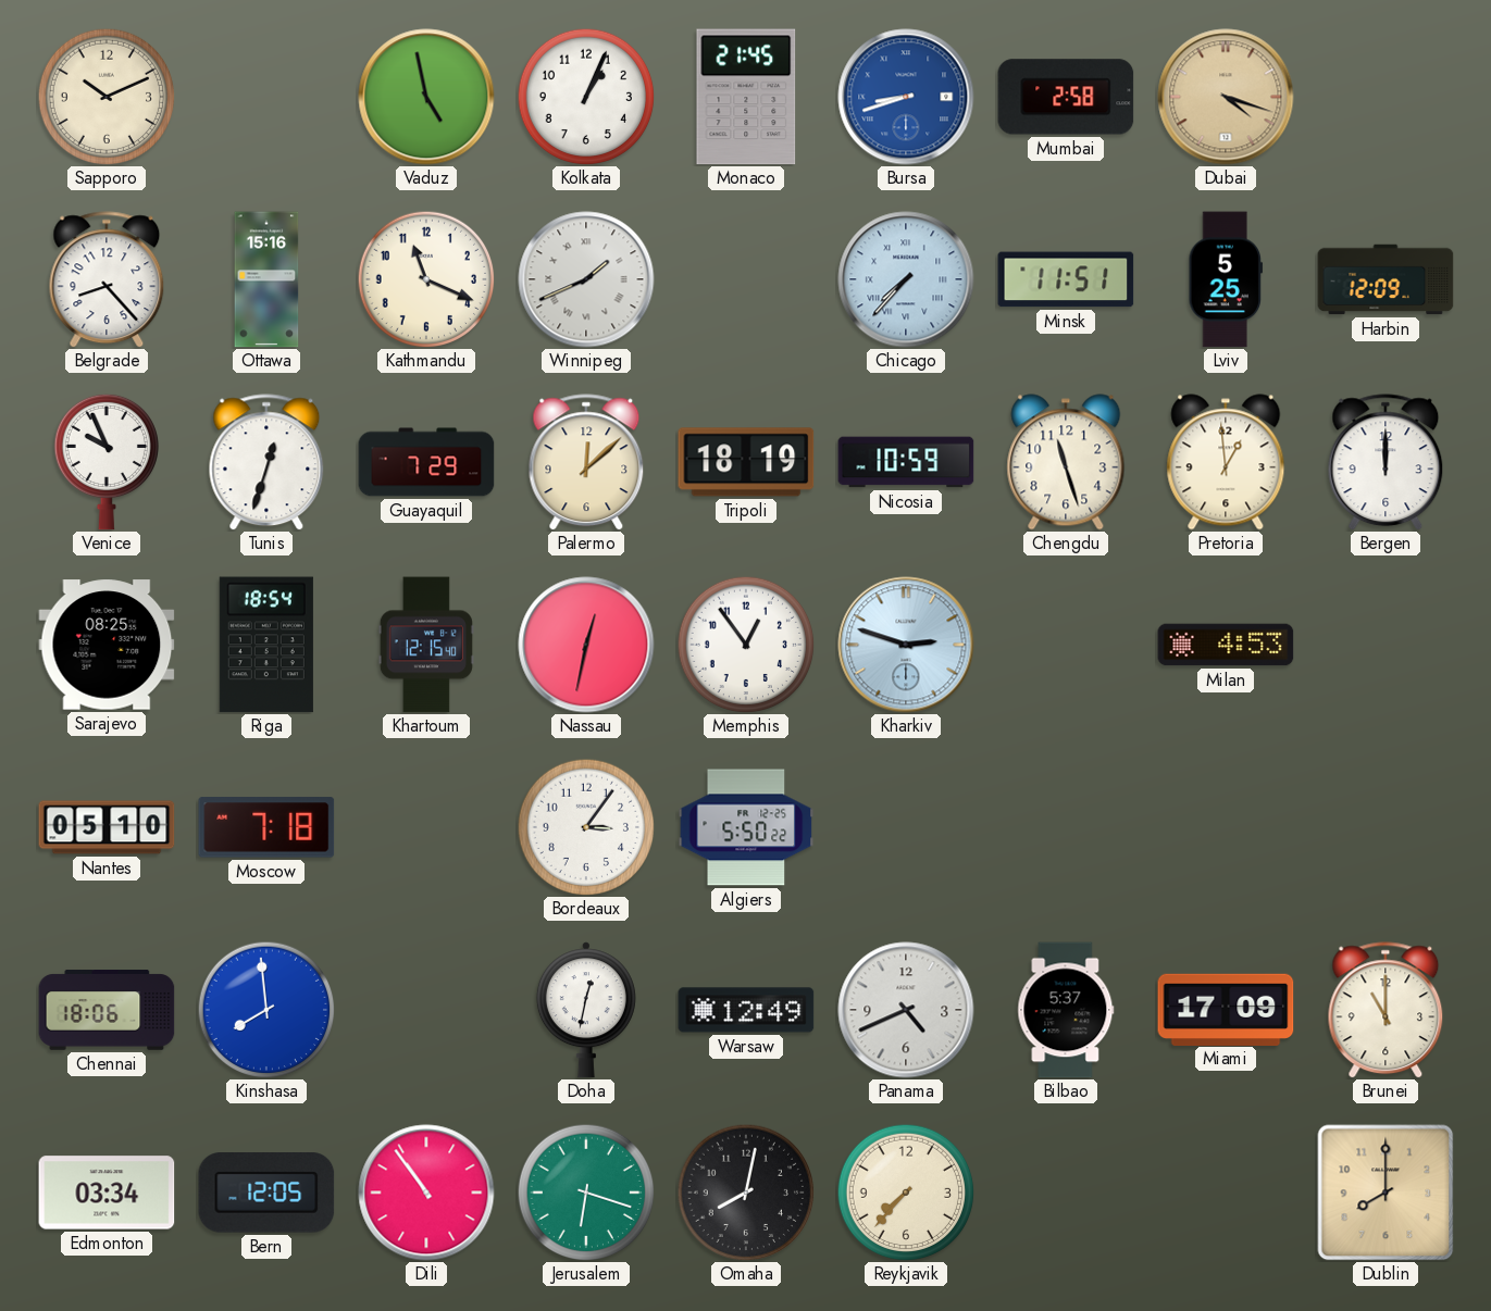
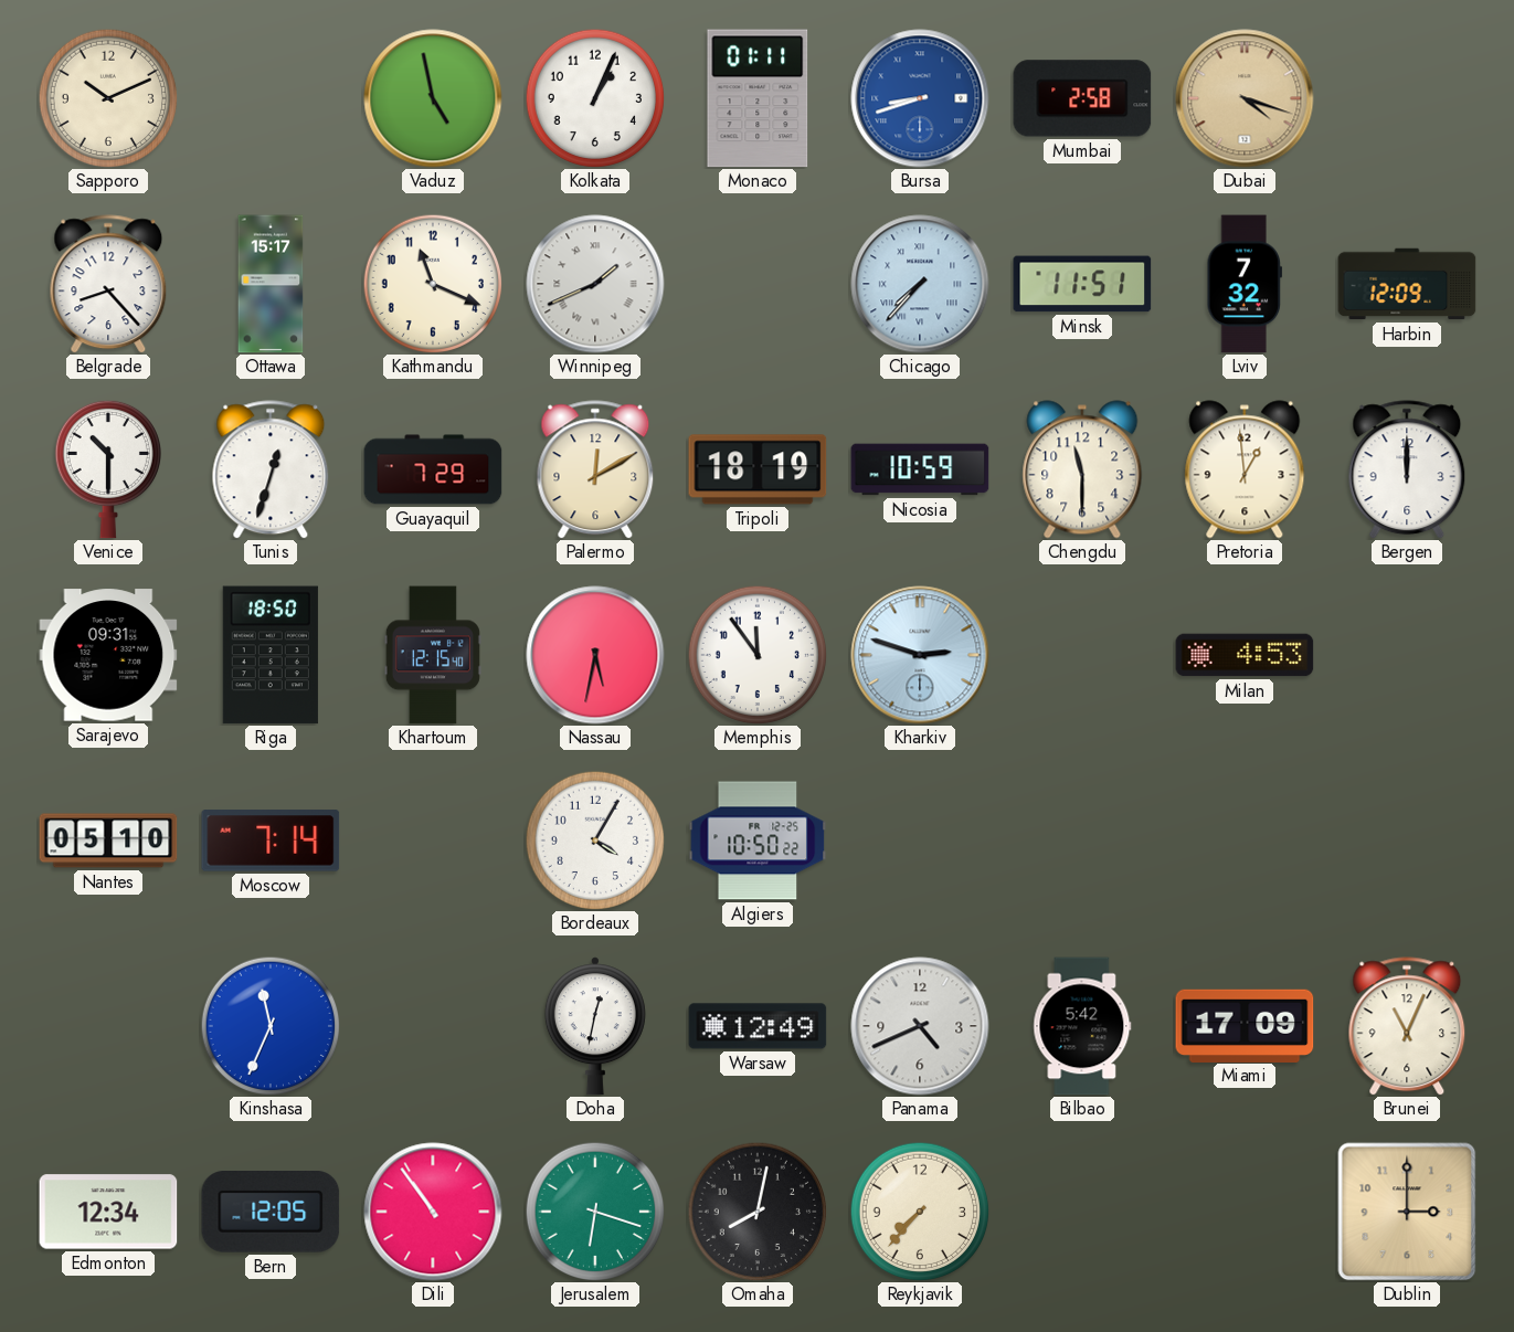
Monaco: 21:45 -> 01:11 (758, 98)
Ottawa: 15:16 -> 15:17 (271, 284)
Lviv: 5:25 -> 7:32 (1245, 284)
Venice: 9:56 -> 10:30 (107, 469)
Palermo: 12:08 -> 12:10 (595, 469)
Chengdu: 11:27 -> 11:30 (1082, 469)
Sarajevo: 08:25 -> 09:31 (108, 655)
Riga: 18:54 -> 18:50 (271, 655)
Nassau: 12:32 -> 5:32 (595, 655)
Memphis: 12:54 -> 11:54 (758, 655)
Moscow: 7:18 -> 7:14 (271, 841)
Bordeaux: 3:06 -> 4:05 (595, 841)
Algiers: 5:50 -> 10:50 (758, 841)
Chennai: 18:06 -> none (107, 1010)
Kinshasa: 7:59 -> 11:34 (271, 1026)
Bilbao: 5:37 -> 5:42 (1082, 1026)
Brunei: 11:00 -> 11:04 (1407, 1026)
Edmonton: 03:34 -> 12:34 (108, 1212)
Dublin: 8:00 -> 3:00 (1407, 1212)
